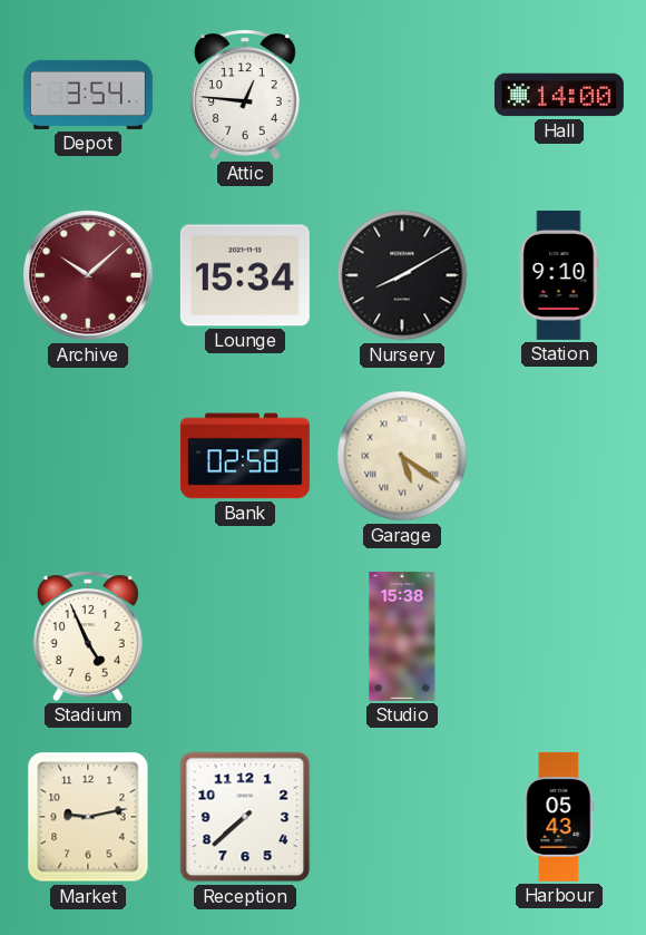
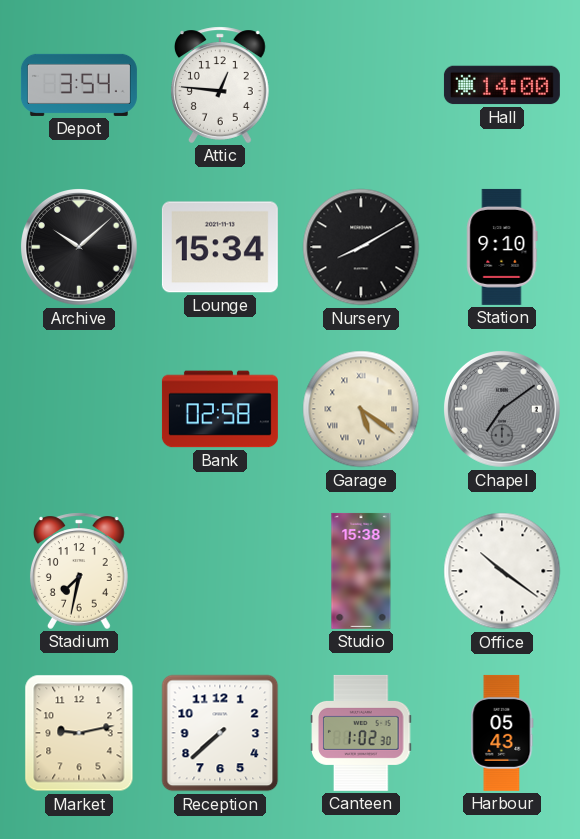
Archive dial: burgundy -> black (80, 248)
Chapel: none -> 7:09 (503, 410)
Stadium: 4:56 -> 7:32 (79, 571)
Office: none -> 10:21 (502, 571)
Canteen: none -> 1:02 (361, 733)
